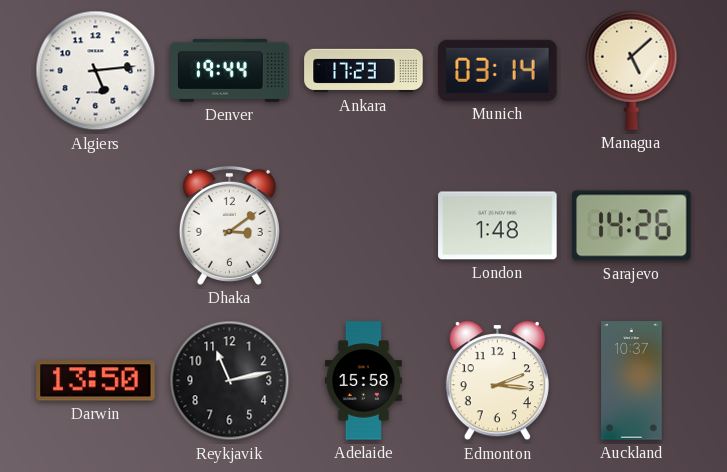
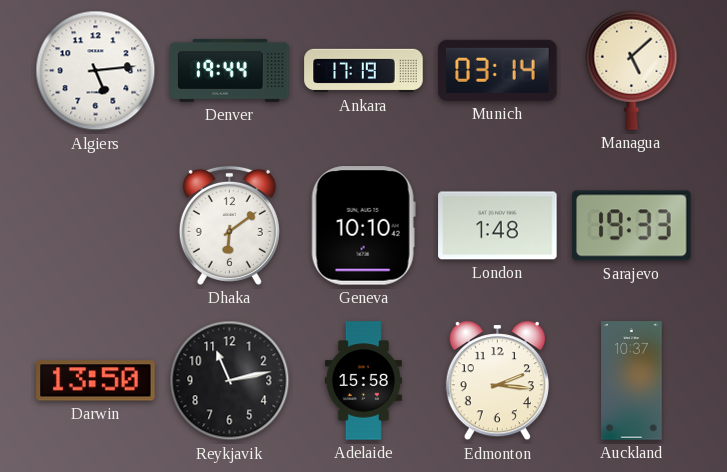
Ankara: 17:23 -> 17:19 (364, 71)
Dhaka: 3:09 -> 6:09 (229, 225)
Geneva: none -> 10:10 (363, 226)
Sarajevo: 14:26 -> 19:33 (632, 226)
